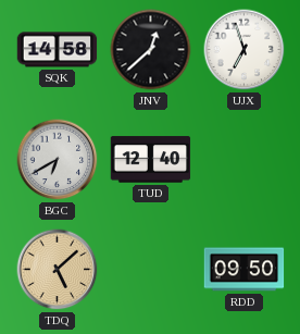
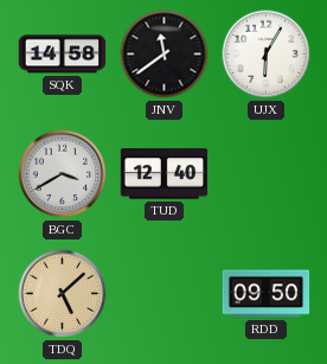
JNV: 12:38 -> 11:39 (165, 55)
UJX: 6:57 -> 6:05 (267, 55)
BGC: 6:40 -> 3:40 (63, 174)
